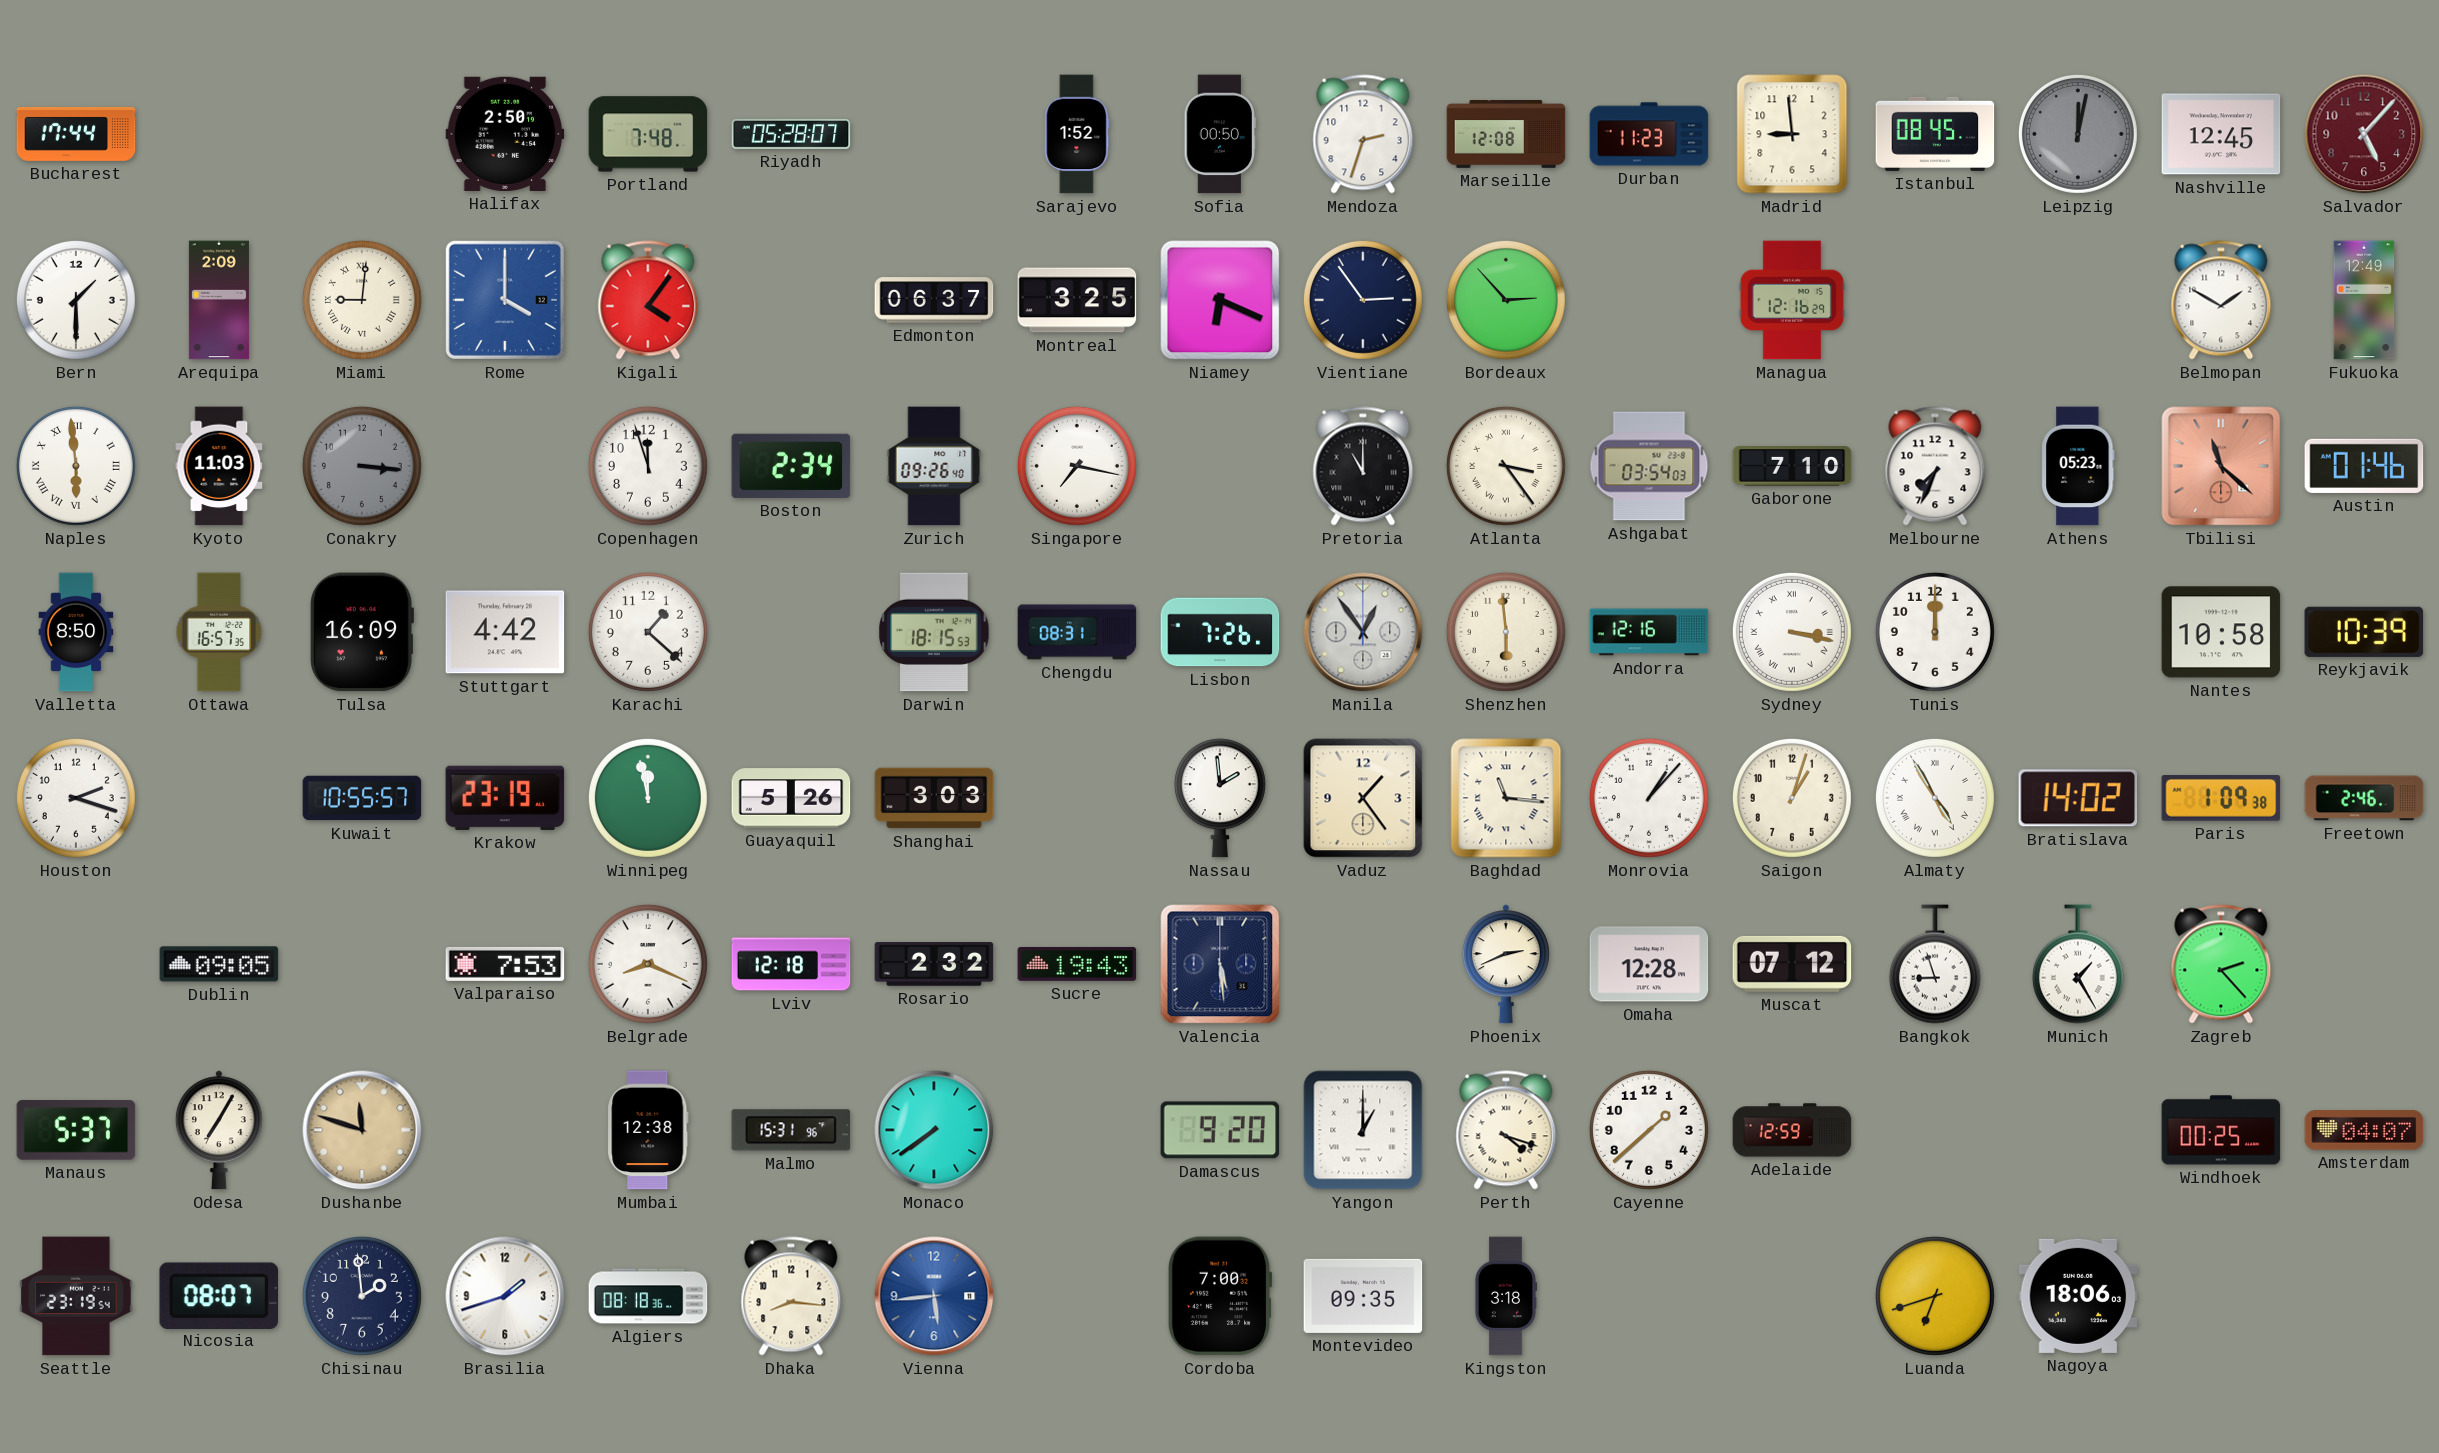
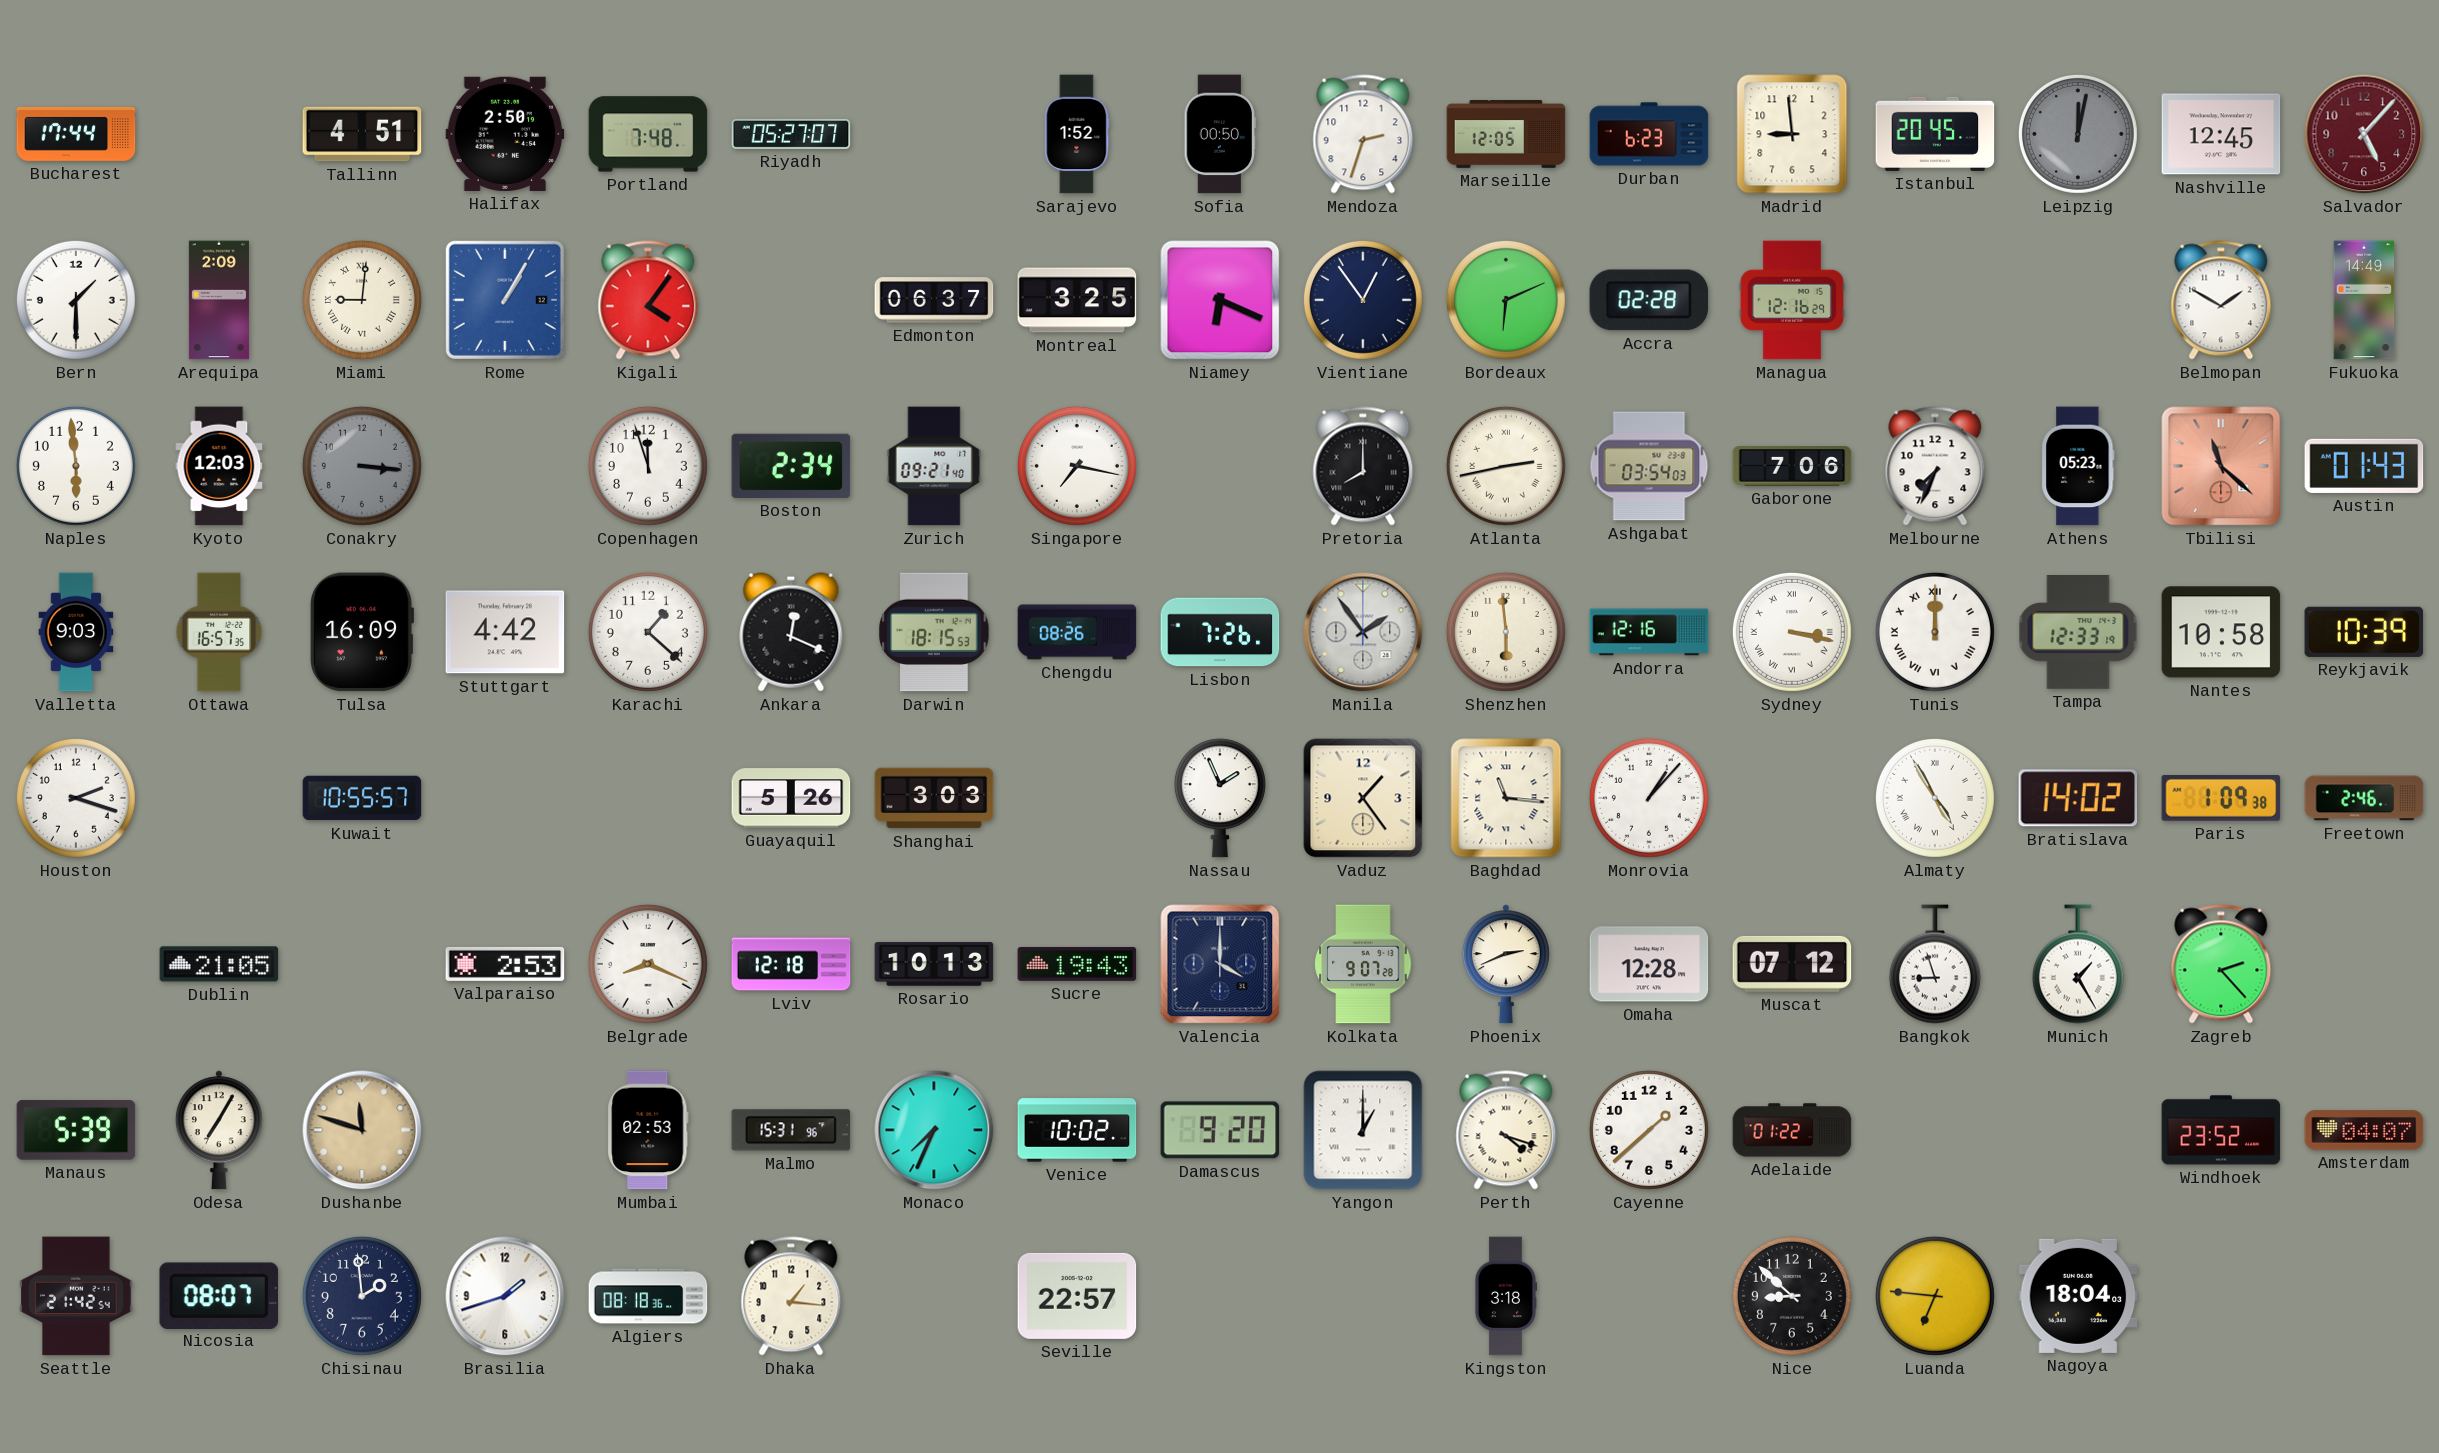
Tallinn: none -> 4:51 (362, 134)
Riyadh: 05:28 -> 05:27 (791, 134)
Marseille: 12:08 -> 12:05 (1506, 135)
Durban: 11:23 -> 6:23 (1649, 134)
Istanbul: 08:45 -> 20:45 (1935, 134)
Rome: 4:00 -> 1:05 (505, 300)
Vientiane: 2:54 -> 12:54 (1363, 300)
Bordeaux: 2:53 -> 6:11 (1506, 300)
Accra: none -> 02:28 (1649, 300)
Fukuoka: 12:49 -> 14:49 (2364, 300)
Naples numerals: Roman -> Arabic (76, 466)
Kyoto: 11:03 -> 12:03 (219, 466)
Zurich: 09:26 -> 09:21 (934, 466)
Pretoria: 11:00 -> 8:00 (1363, 466)
Atlanta: 3:24 -> 2:43 (1506, 466)
Gaborone: 7:10 -> 7:06 (1792, 466)
Austin: 01:46 -> 01:43 (2364, 466)
Valletta: 8:50 -> 9:03 (76, 632)
Ankara: none -> 12:19 (791, 632)
Chengdu: 08:31 -> 08:26 (1077, 632)
Manila: 12:54 -> 1:54 (1363, 632)
Tunis numerals: Arabic -> Roman (1935, 632)
Tampa: none -> 12:33 (2078, 633)
Krakow: 23:19 -> none (505, 798)
Winnipeg: 11:58 -> none (648, 798)
Nassau: 1:59 -> 1:56 (1220, 798)
Saigon: 1:03 -> none (1792, 798)
Dublin: 09:05 -> 21:05 (219, 964)
Valparaiso: 7:53 -> 2:53 (505, 964)
Rosario: 2:32 -> 10:13 (934, 964)
Valencia: 5:29 -> 4:00 (1220, 964)
Kolkata: none -> 9:07 (1363, 964)
Manaus: 5:37 -> 5:39 (76, 1130)
Mumbai: 12:38 -> 02:53 (648, 1130)
Monaco: 7:39 -> 7:34 (934, 1130)
Venice: none -> 10:02 (1077, 1130)
Adelaide: 12:59 -> 01:22 (1792, 1130)
Windhoek: 00:25 -> 23:52 (2221, 1130)
Seattle: 23:19 -> 21:42 (76, 1296)
Dhaka: 8:16 -> 1:16 (791, 1296)
Vienna: 5:44 -> none (934, 1296)
Seville: none -> 22:57 (1077, 1296)
Cordoba: 7:00 -> none (1220, 1296)
Montevideo: 09:35 -> none (1363, 1296)
Nice: none -> 8:52 (1792, 1296)
Luanda: 6:42 -> 6:46 (1935, 1296)
Nagoya: 18:06 -> 18:04 (2078, 1296)
